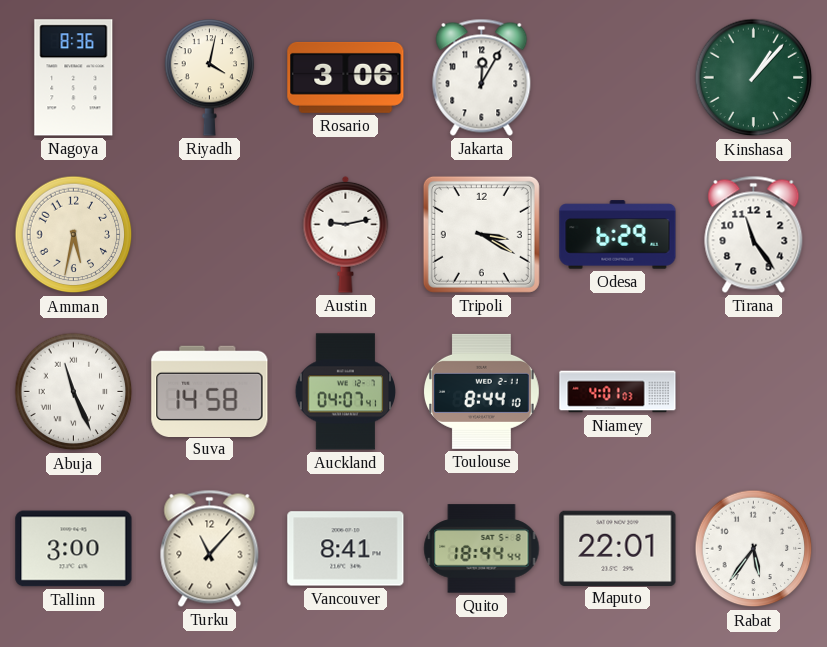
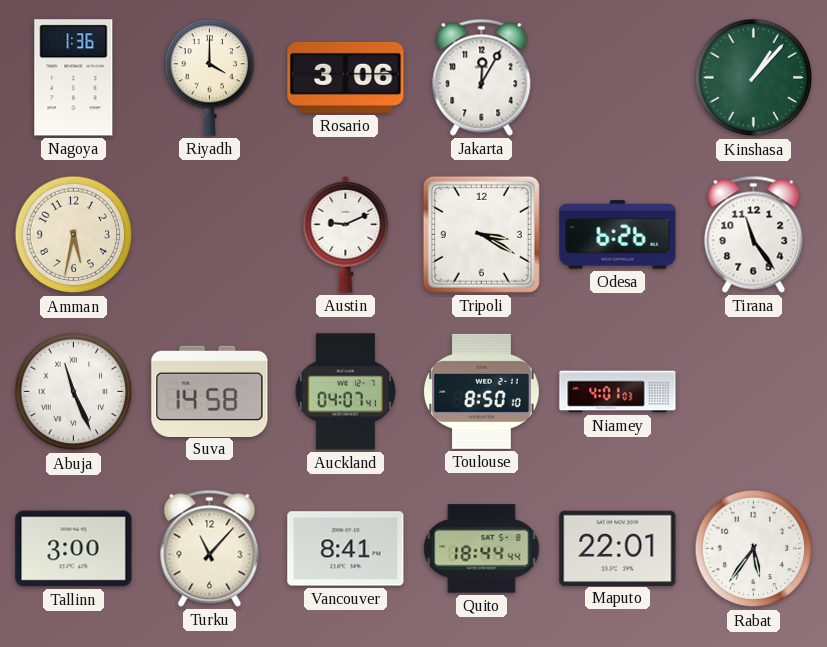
Nagoya: 8:36 -> 1:36 (74, 78)
Riyadh: 4:02 -> 4:00 (210, 78)
Austin: 9:13 -> 9:11 (346, 234)
Odesa: 6:29 -> 6:26 (618, 235)
Toulouse: 8:44 -> 8:50 (481, 391)
